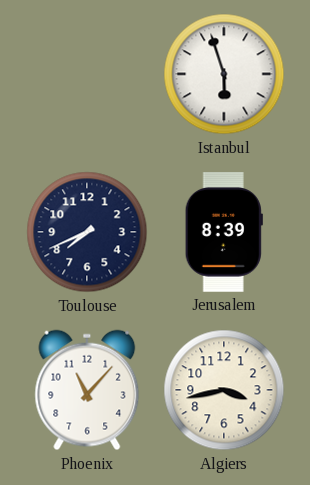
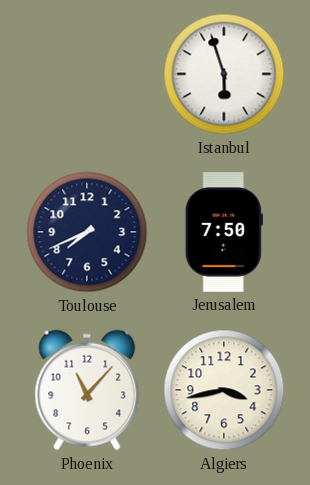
Jerusalem: 8:39 -> 7:50 (224, 232)
